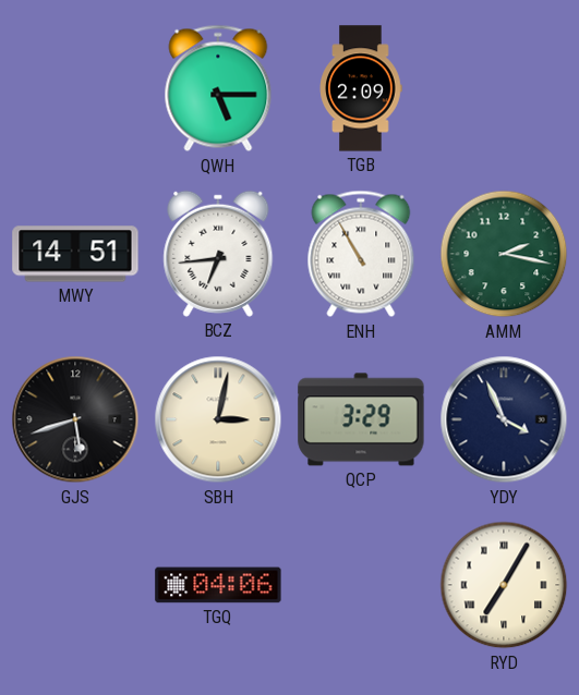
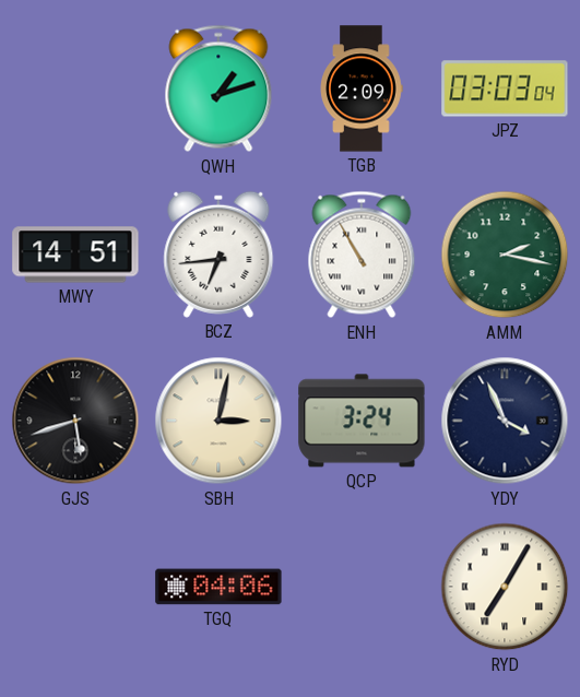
QWH: 5:15 -> 1:12 (218, 88)
JPZ: none -> 03:03 (505, 88)
QCP: 3:29 -> 3:24 (362, 421)
